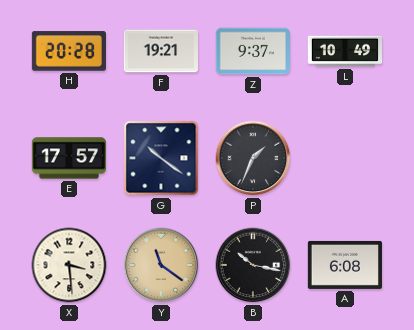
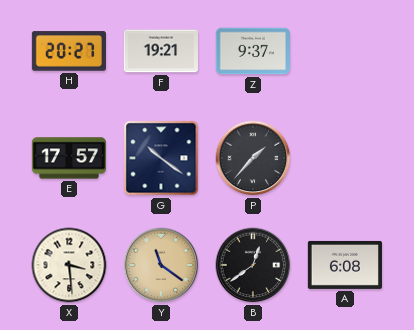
H: 20:28 -> 20:27 (69, 51)
L: 10:49 -> none (344, 51)
P: 1:34 -> 1:37 (253, 158)
B: 10:17 -> 12:39 (253, 265)
